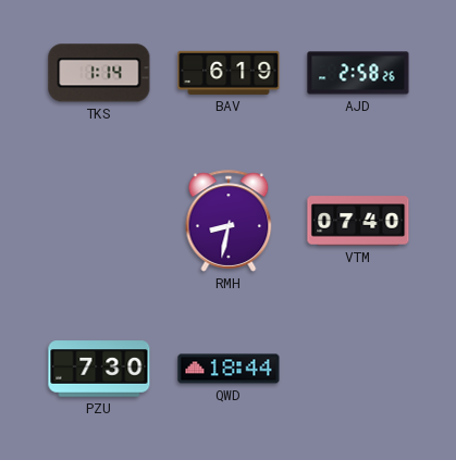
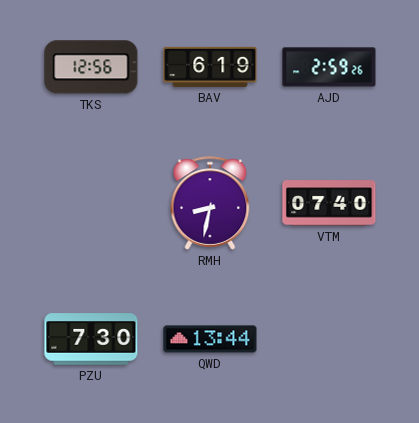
TKS: 1:14 -> 12:56 (91, 67)
AJD: 2:58 -> 2:59 (329, 67)
QWD: 18:44 -> 13:44 (210, 339)
